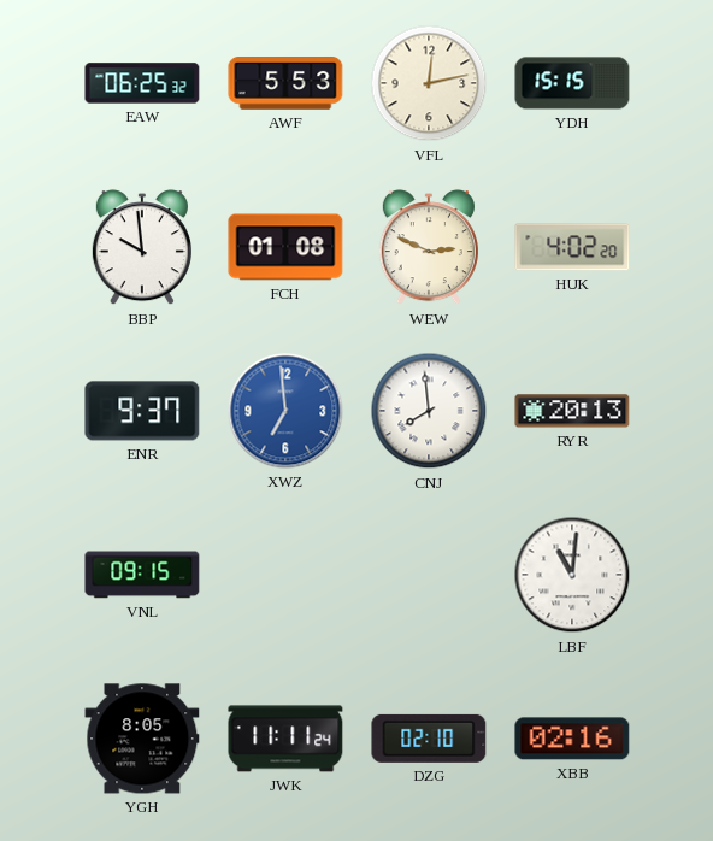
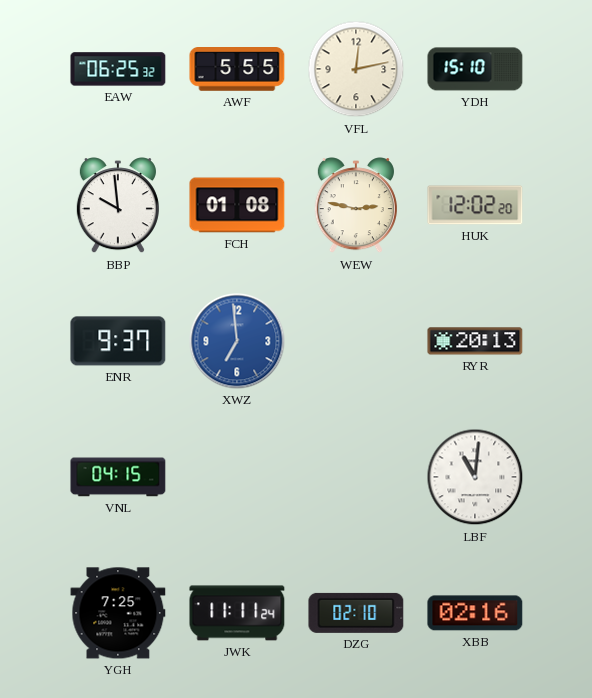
AWF: 5:53 -> 5:55 (237, 70)
YDH: 15:15 -> 15:10 (475, 69)
WEW: 2:49 -> 2:47 (356, 206)
HUK: 4:02 -> 12:02 (475, 205)
CNJ: 7:59 -> none (429, 411)
VNL: 09:15 -> 04:15 (118, 477)
YGH: 8:05 -> 7:25 (118, 613)
